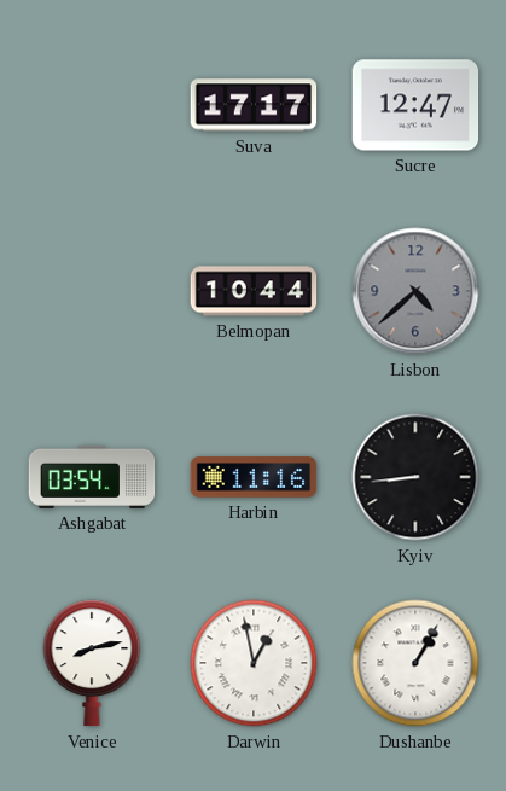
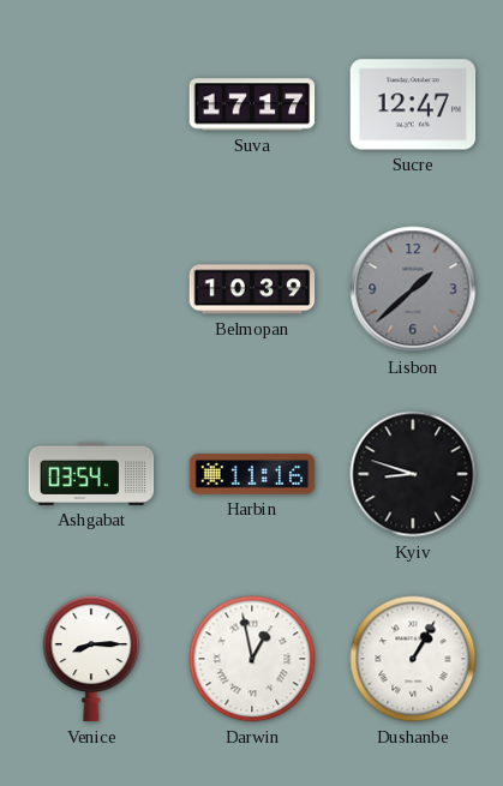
Belmopan: 10:44 -> 10:39 (252, 289)
Lisbon: 4:38 -> 1:38 (413, 289)
Kyiv: 8:44 -> 8:48 (413, 474)
Venice: 8:13 -> 8:15 (91, 659)
